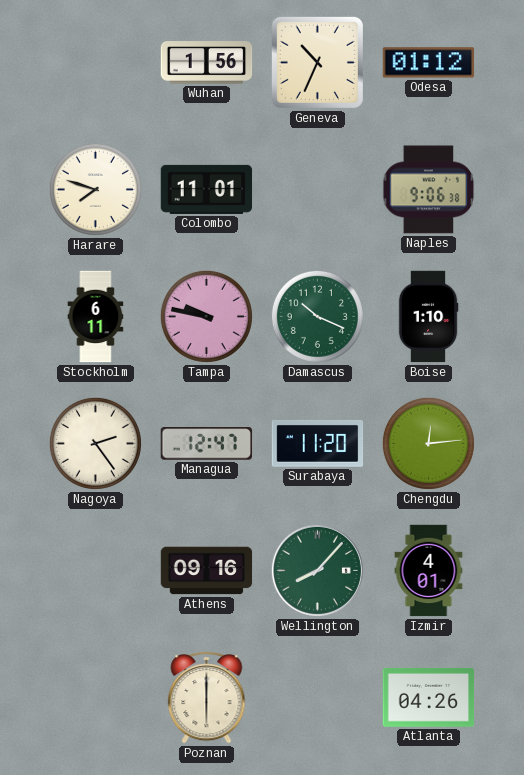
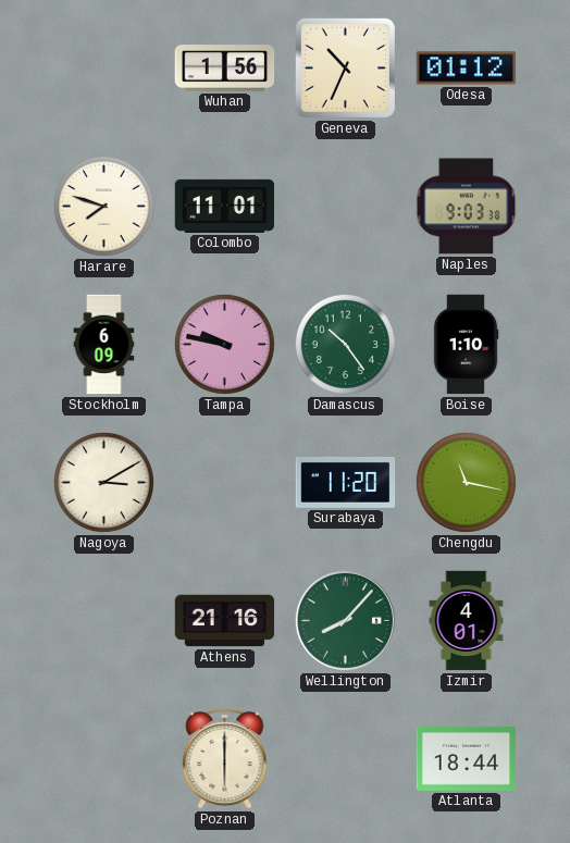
Naples: 9:06 -> 9:03 (467, 207)
Stockholm: 6:11 -> 6:09 (104, 345)
Damascus: 10:19 -> 10:24 (345, 344)
Nagoya: 2:24 -> 3:10 (103, 482)
Managua: 12:47 -> none (207, 444)
Chengdu: 12:14 -> 11:17 (466, 482)
Athens: 09:16 -> 21:16 (225, 621)
Atlanta: 04:26 -> 18:44 (467, 758)
